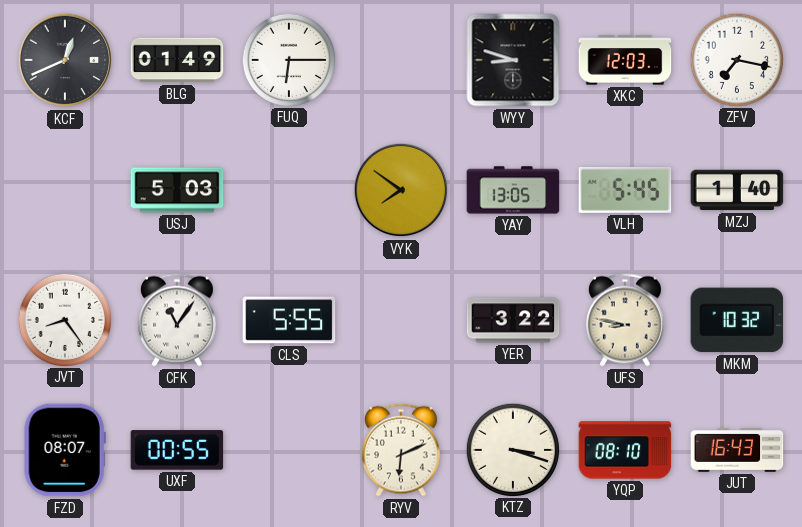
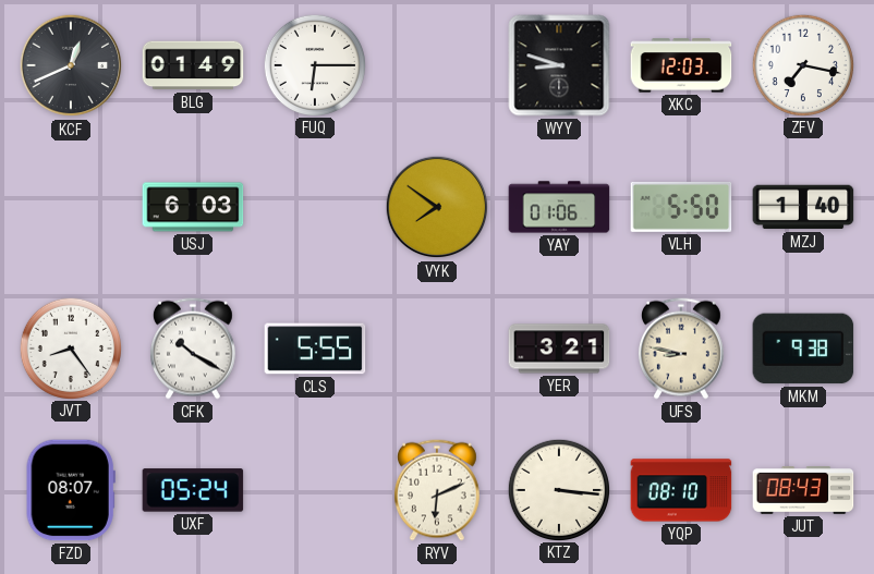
USJ: 5:03 -> 6:03 (193, 207)
YAY: 13:05 -> 01:06 (559, 207)
VLH: 5:45 -> 5:50 (681, 207)
CFK: 11:06 -> 10:20 (193, 349)
YER: 3:22 -> 3:21 (559, 349)
MKM: 10:32 -> 9:38 (803, 349)
UXF: 00:55 -> 05:24 (193, 490)
KTZ: 3:18 -> 3:16 (558, 489)
JUT: 16:43 -> 08:43 (803, 491)
